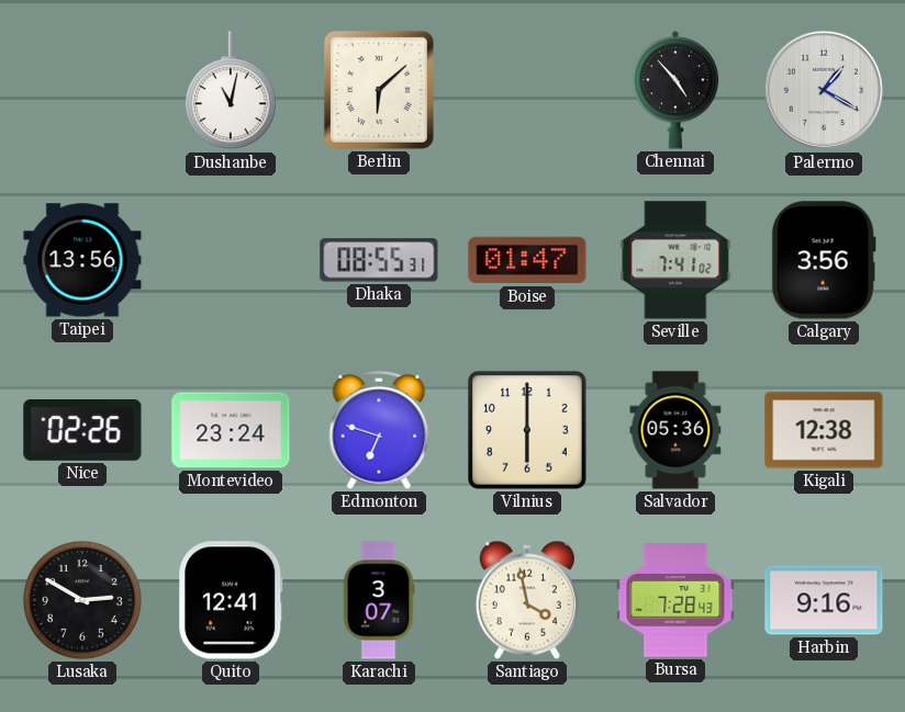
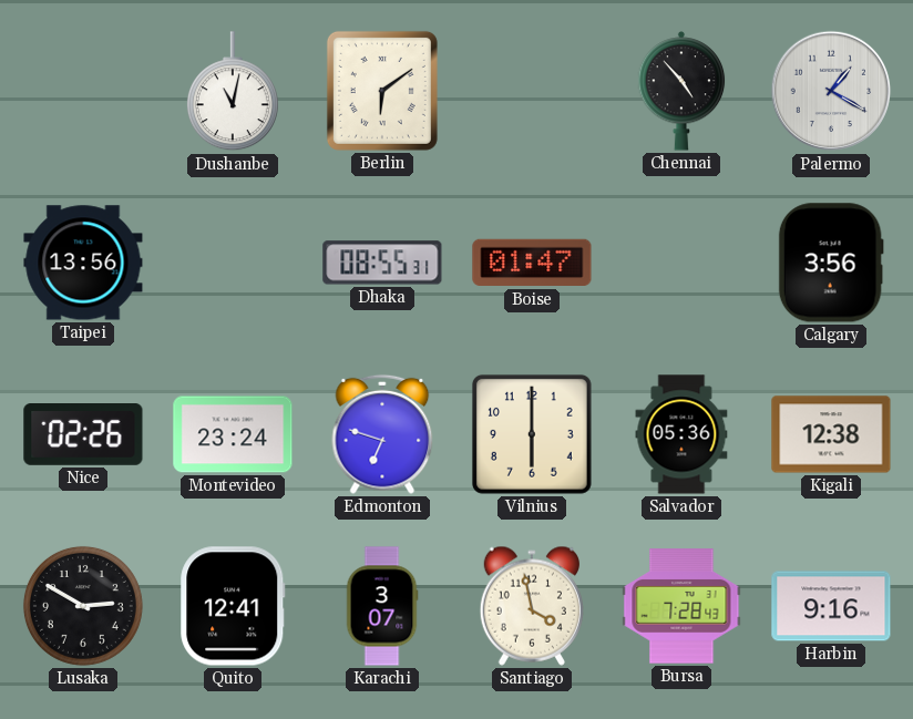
Berlin: 6:08 -> 6:09 (382, 91)
Seville: 7:41 -> none (675, 260)
